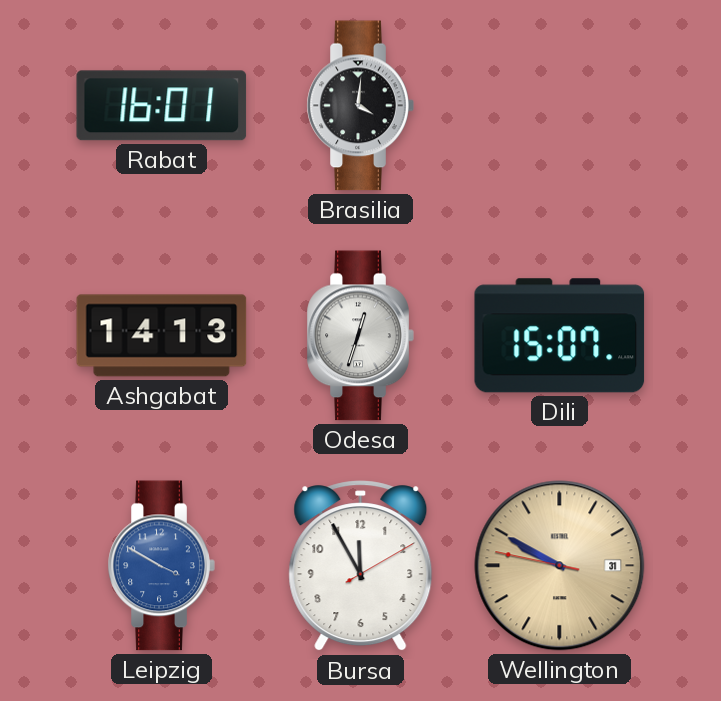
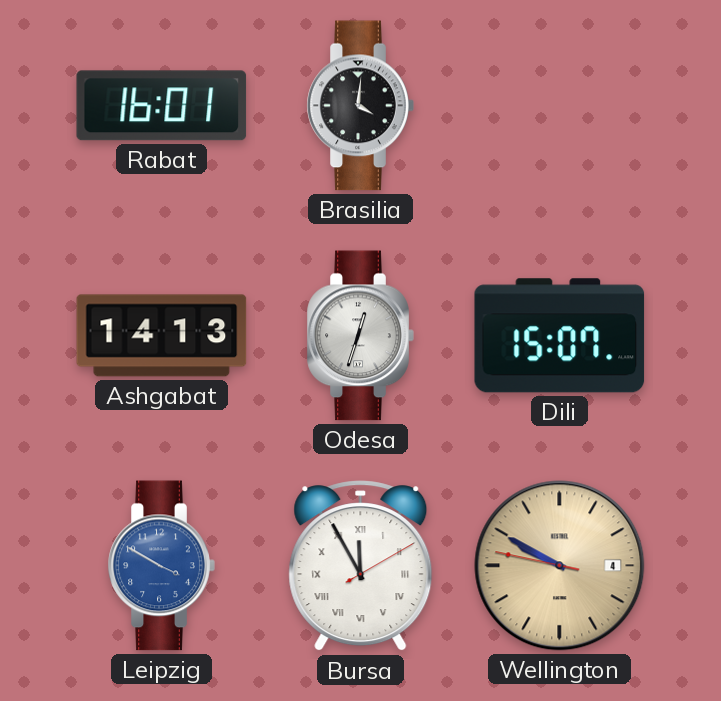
Bursa numerals: Arabic -> Roman (361, 566)
Wellington date: 31 -> 4 (560, 566)
